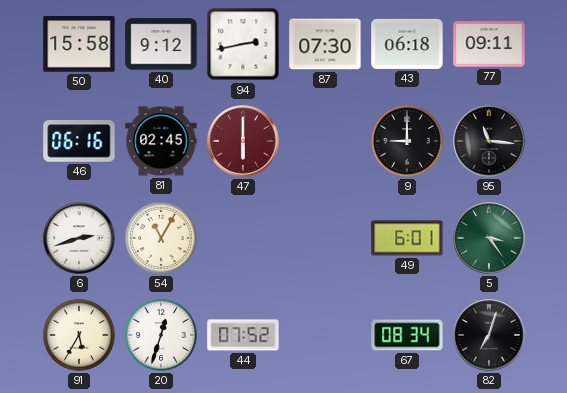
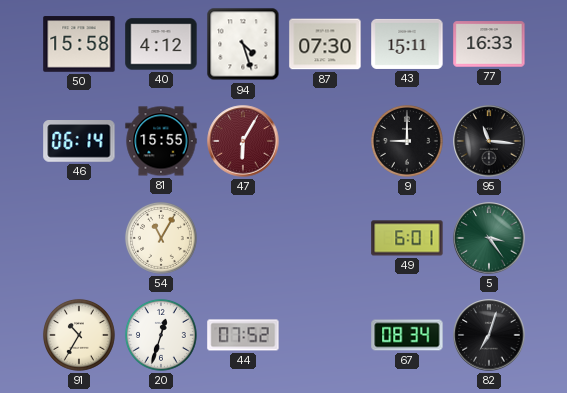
40: 9:12 -> 4:12 (161, 44)
94: 2:43 -> 4:27 (243, 44)
43: 06:18 -> 15:11 (407, 44)
77: 09:11 -> 16:33 (489, 44)
46: 06:16 -> 06:14 (79, 142)
81: 02:45 -> 15:55 (161, 141)
47: 6:00 -> 6:05 (243, 141)
6: 2:42 -> none (79, 238)
91: 5:35 -> 10:35 (79, 335)
